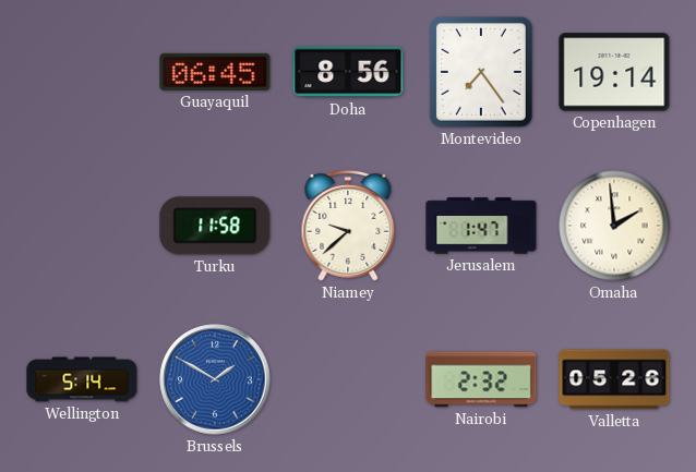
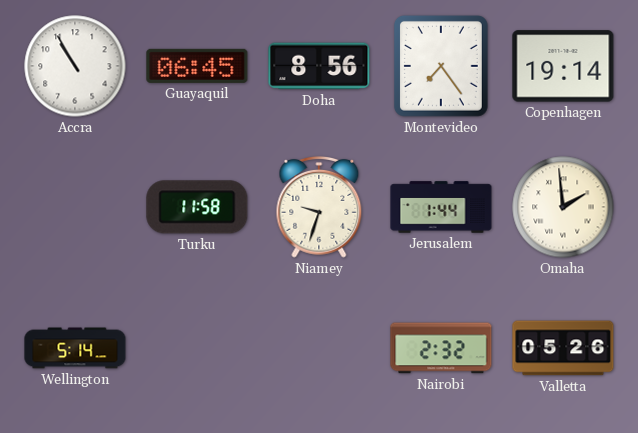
Accra: none -> 10:55 (75, 66)
Niamey: 9:38 -> 9:33 (319, 207)
Jerusalem: 1:47 -> 1:44 (441, 207)
Brussels: 1:50 -> none (215, 379)
